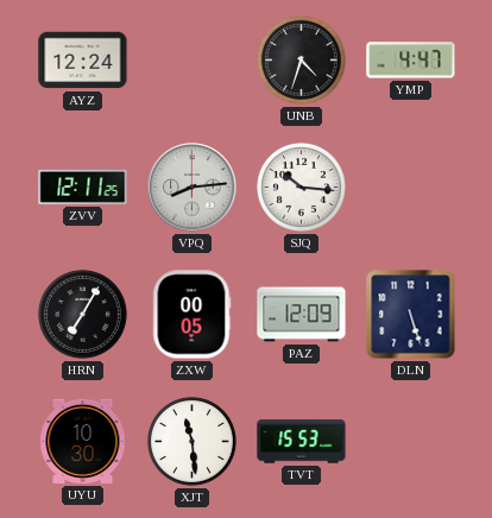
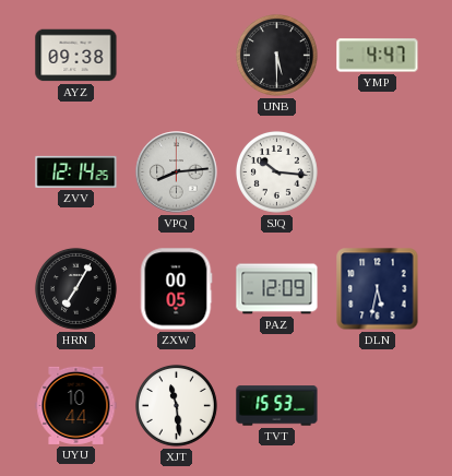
AYZ: 12:24 -> 09:38 (76, 56)
UNB: 4:33 -> 5:30 (277, 56)
ZVV: 12:11 -> 12:14 (76, 171)
DLN: 5:27 -> 5:32 (378, 289)
UYU: 10:30 -> 10:44 (76, 405)
